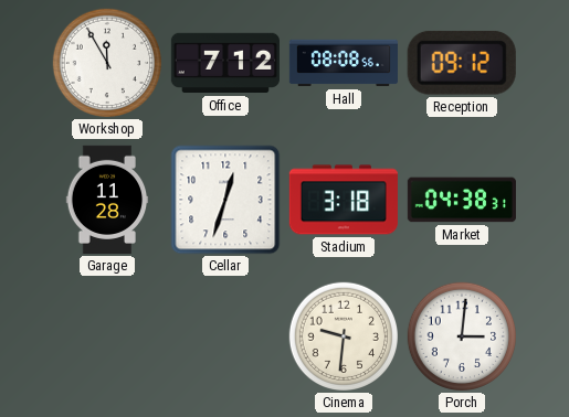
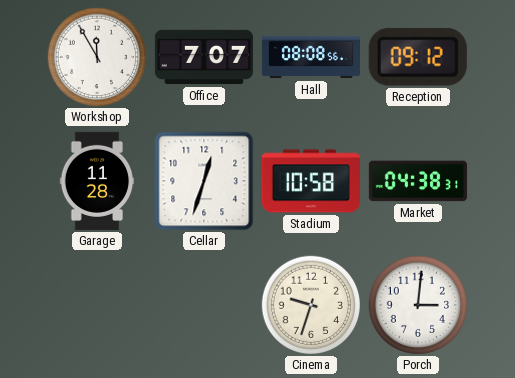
Office: 7:12 -> 7:07 (204, 57)
Stadium: 3:18 -> 10:58 (311, 181)
Cinema: 9:31 -> 9:33 (311, 305)
